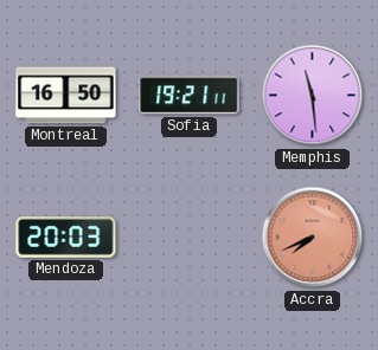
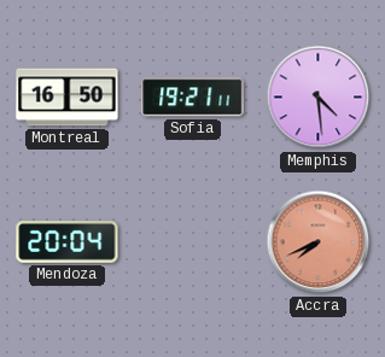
Memphis: 11:29 -> 4:29 (319, 98)
Mendoza: 20:03 -> 20:04 (68, 242)
